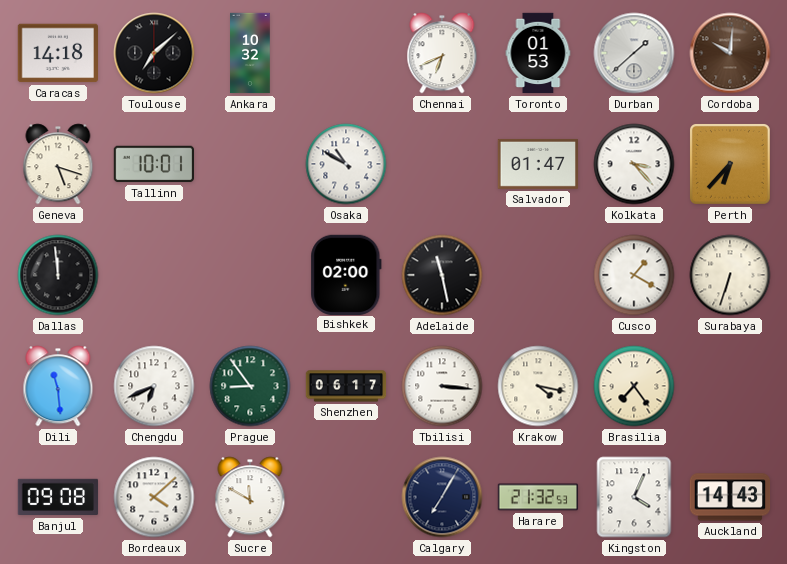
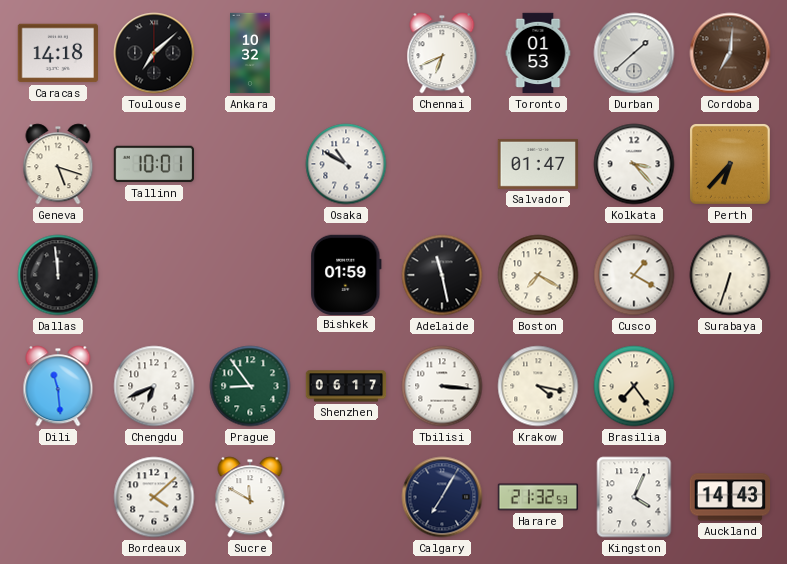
Cordoba: 10:01 -> 7:01 (730, 53)
Bishkek: 02:00 -> 01:59 (346, 274)
Boston: none -> 7:20 (538, 275)
Banjul: 09:08 -> none (58, 497)
